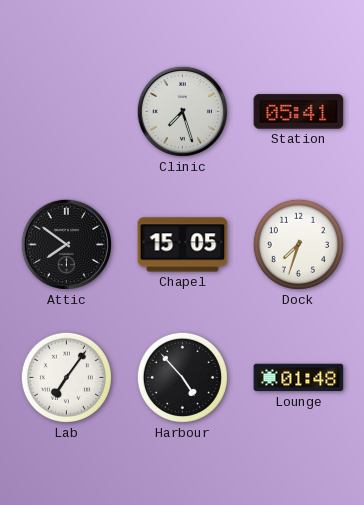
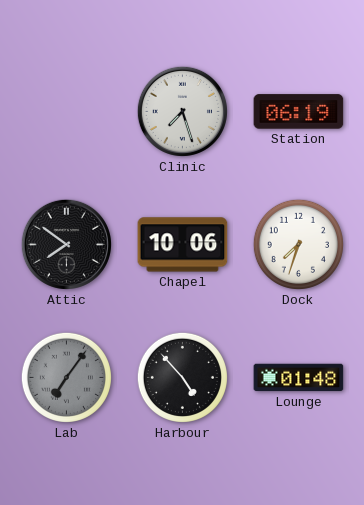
Station: 05:41 -> 06:19 (299, 112)
Chapel: 15:05 -> 10:06 (183, 245)
Lab dial: white -> grey (66, 377)
